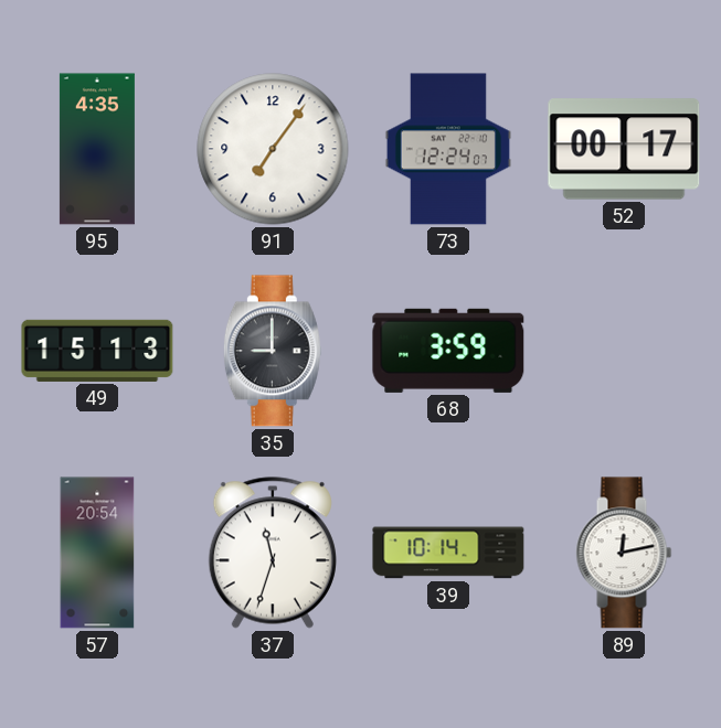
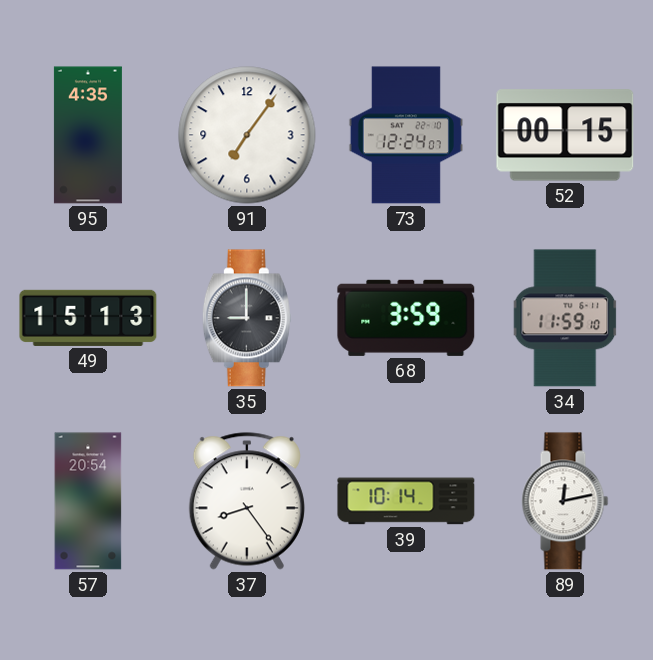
52: 00:17 -> 00:15 (565, 135)
34: none -> 11:59 (565, 318)
37: 11:33 -> 8:24 (247, 501)
